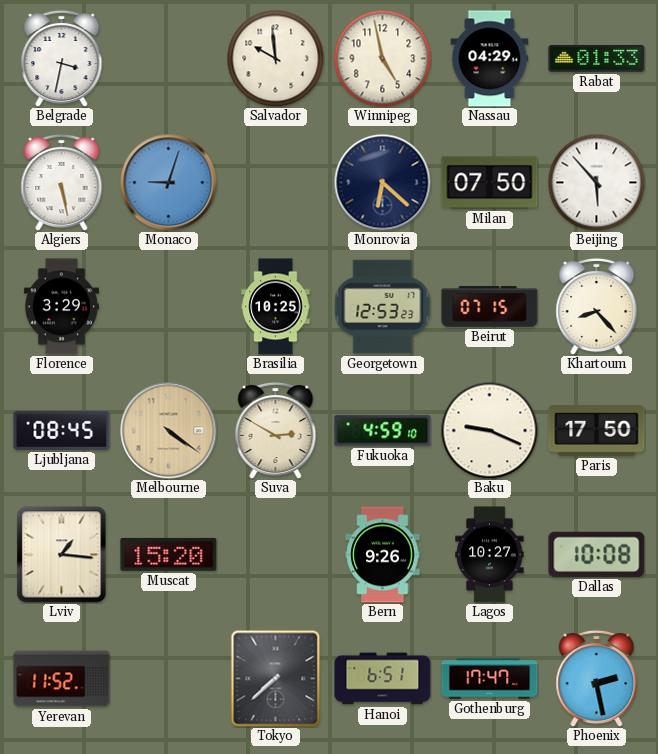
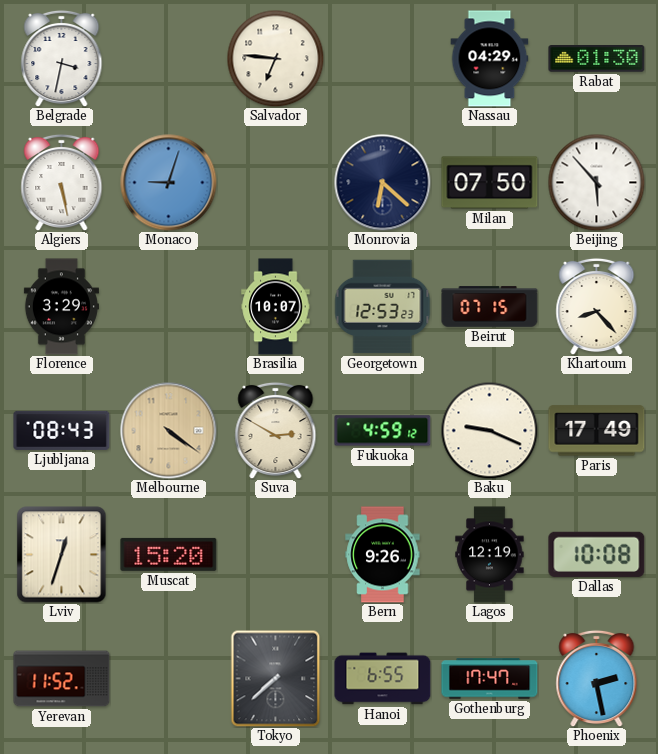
Salvador: 9:59 -> 6:46 (275, 58)
Winnipeg: 4:58 -> none (382, 58)
Rabat: 01:33 -> 01:30 (597, 59)
Brasilia: 10:25 -> 10:07 (276, 307)
Ljubljana: 08:45 -> 08:43 (62, 430)
Fukuoka: 4:59:10 -> 4:59:12 (383, 431)
Paris: 17:50 -> 17:49 (597, 431)
Lviv: 1:16 -> 12:33 (62, 555)
Lagos: 10:27 -> 12:19 (490, 555)
Hanoi: 6:51 -> 6:55 (383, 679)
